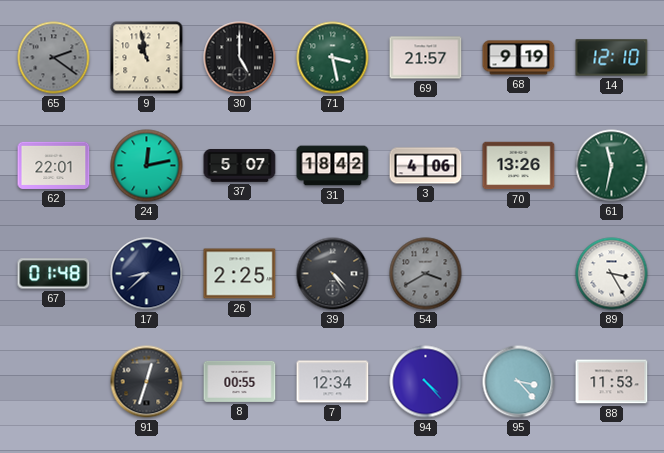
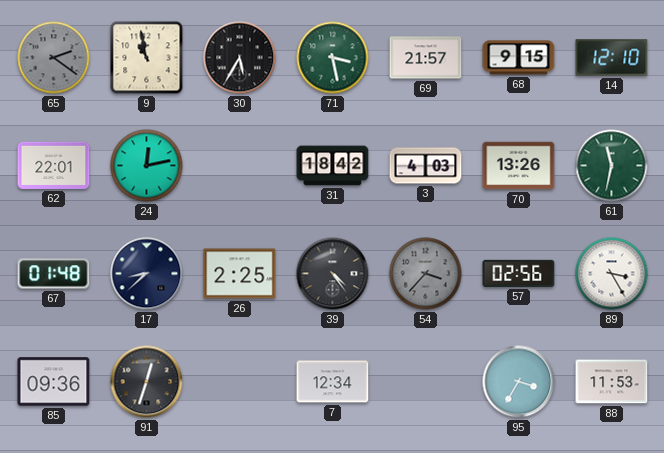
30: 5:00 -> 5:35 (240, 58)
68: 9:19 -> 9:15 (519, 58)
37: 5:07 -> none (240, 166)
3: 4:06 -> 4:03 (426, 166)
54: 3:40 -> 3:37 (426, 274)
57: none -> 02:56 (519, 273)
85: none -> 09:36 (54, 382)
8: 00:55 -> none (240, 381)
94: 4:23 -> none (426, 382)
95: 3:23 -> 3:35 (519, 382)
